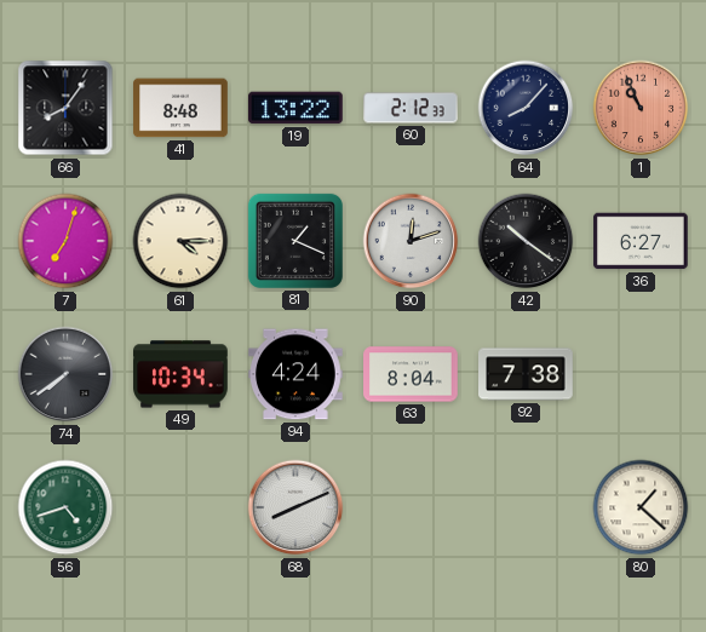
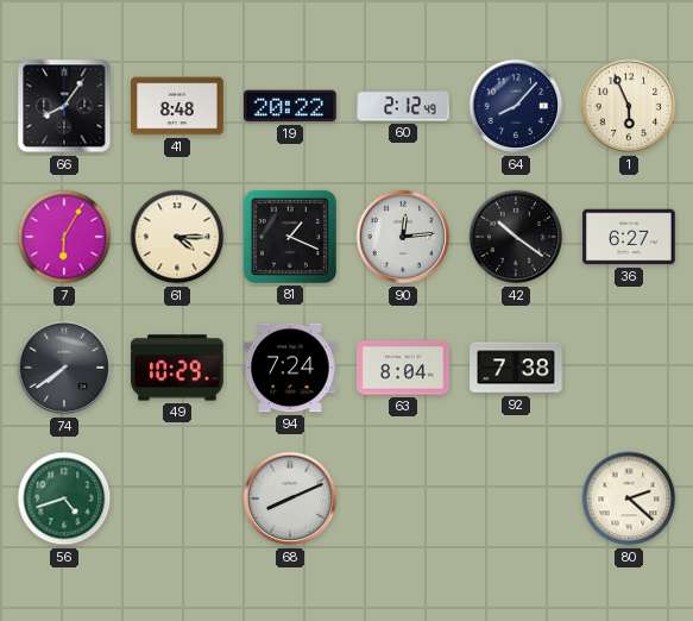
19: 13:22 -> 20:22 (291, 106)
60: 2:12:33 -> 2:12:49 (403, 106)
1: 10:56 -> 5:56 (629, 106)
1 dial: salmon -> cream (629, 106)
7: 7:03 -> 6:05 (64, 237)
90: 12:12 -> 12:14 (403, 237)
49: 10:34 -> 10:29 (177, 368)
94: 4:24 -> 7:24 (290, 368)
80: 1:22 -> 2:22 (629, 498)
